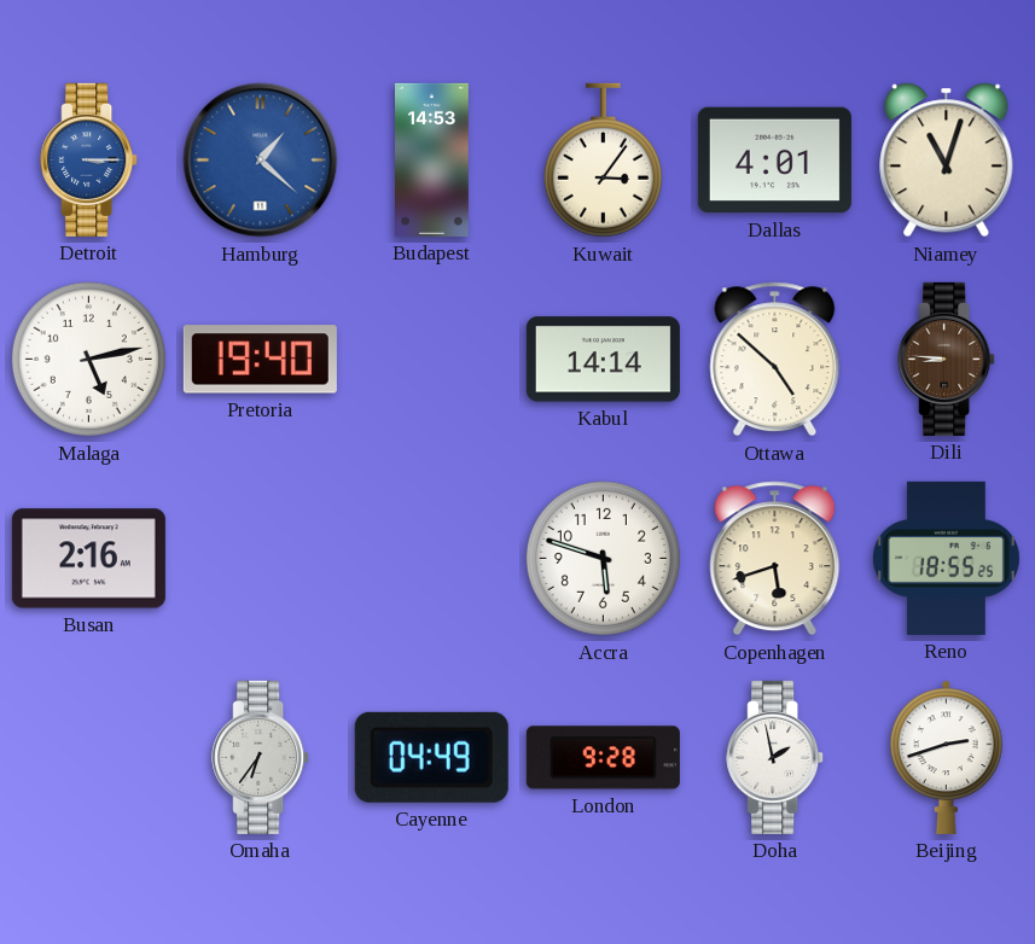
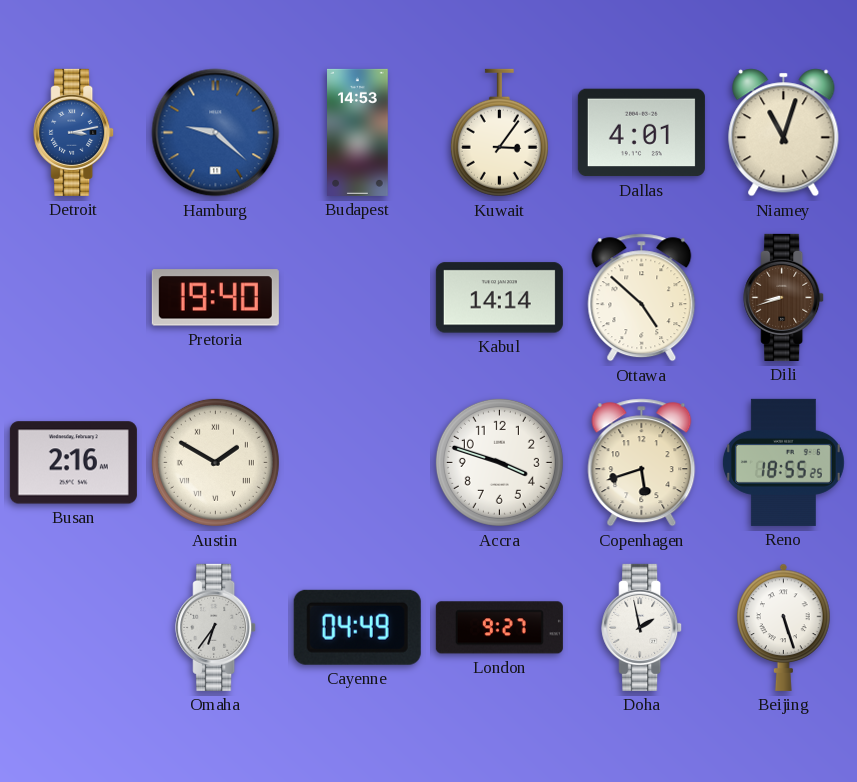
Detroit: 3:15 -> 3:13 (74, 132)
Hamburg: 1:22 -> 9:22 (216, 133)
Malaga: 5:13 -> none (88, 359)
Dili: 8:46 -> 8:42 (784, 297)
Austin: none -> 1:50 (215, 462)
Accra: 5:48 -> 3:48 (499, 462)
London: 9:28 -> 9:27 (499, 628)
Beijing: 2:42 -> 5:27 (784, 627)
